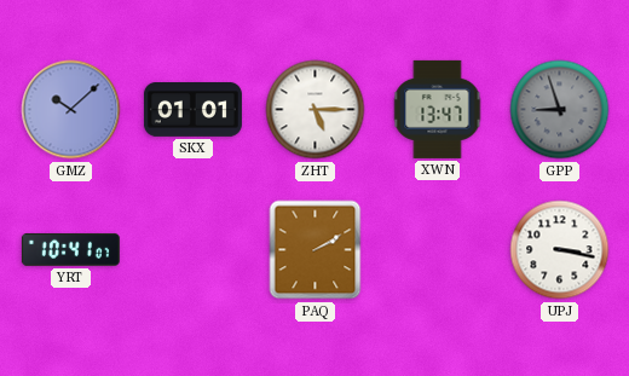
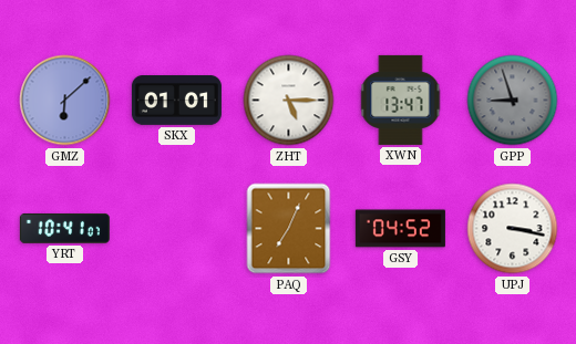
GMZ: 10:08 -> 6:08 (65, 101)
PAQ: 2:10 -> 7:04 (289, 229)
GSY: none -> 04:52 (400, 229)
